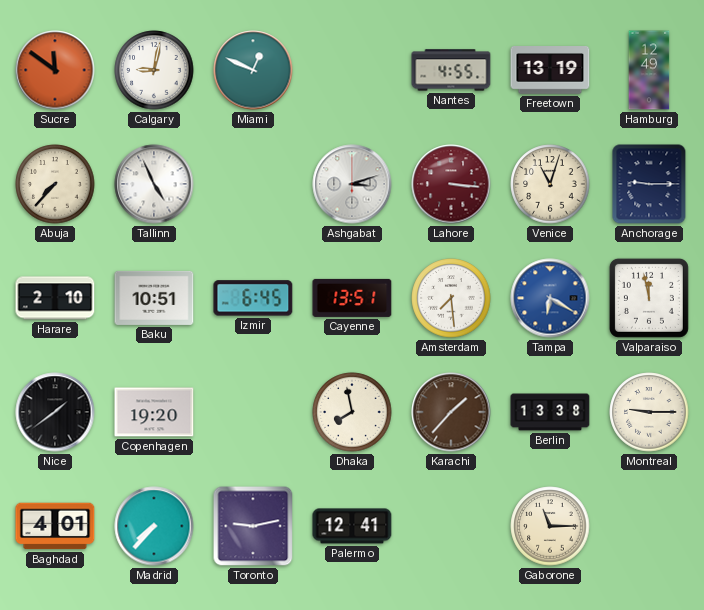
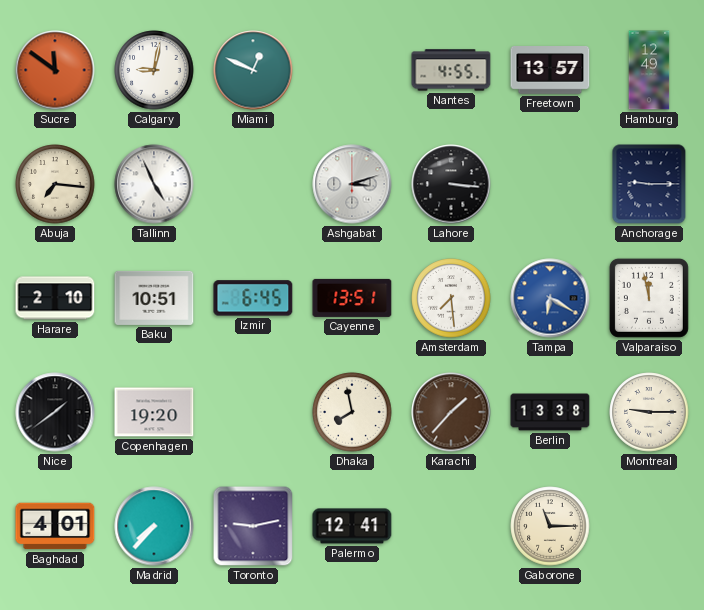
Freetown: 13:19 -> 13:57 (550, 70)
Abuja: 7:37 -> 7:16 (55, 184)
Lahore dial: burgundy -> black (451, 184)
Venice: 11:03 -> none (550, 184)
